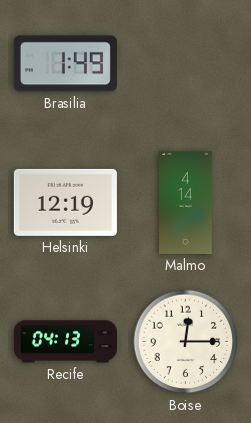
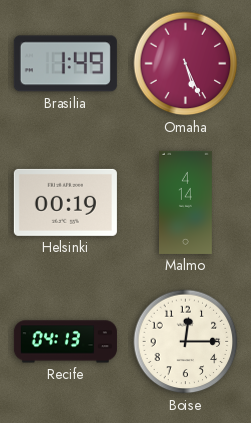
Omaha: none -> 5:26 (186, 64)
Helsinki: 12:19 -> 00:19 (65, 202)
